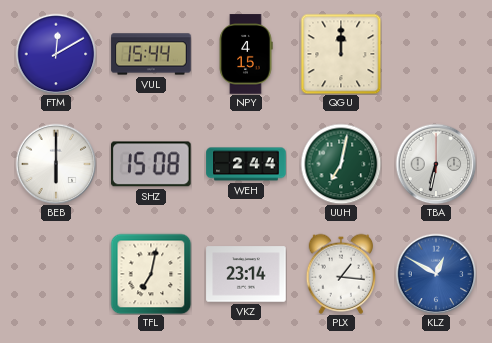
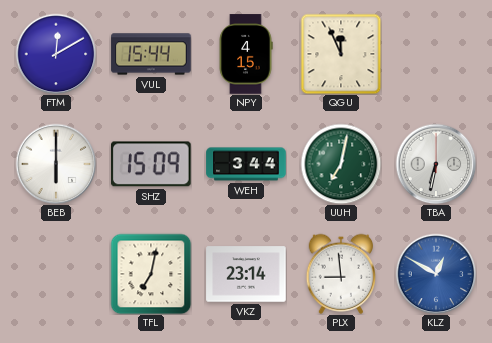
QGU: 12:00 -> 11:56 (341, 54)
SHZ: 15:08 -> 15:09 (152, 164)
WEH: 2:44 -> 3:44 (246, 164)
PLX: 1:16 -> 8:59 (341, 274)
